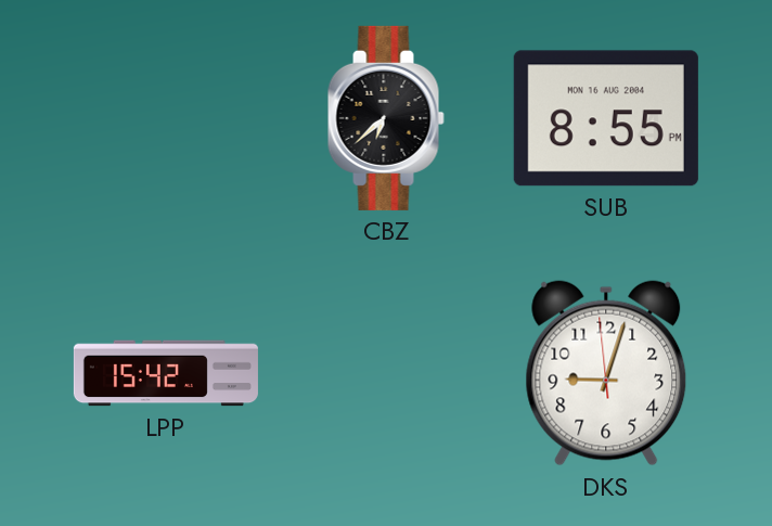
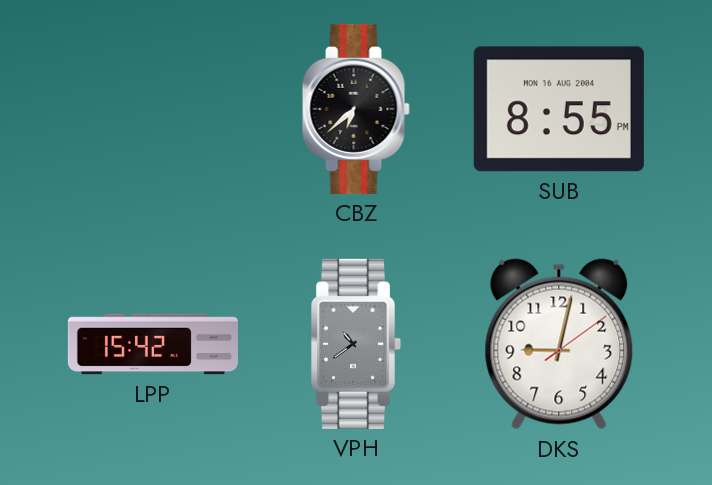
VPH: none -> 10:39 (357, 344)
DKS: 9:02:59 -> 9:02:09 (559, 344)
